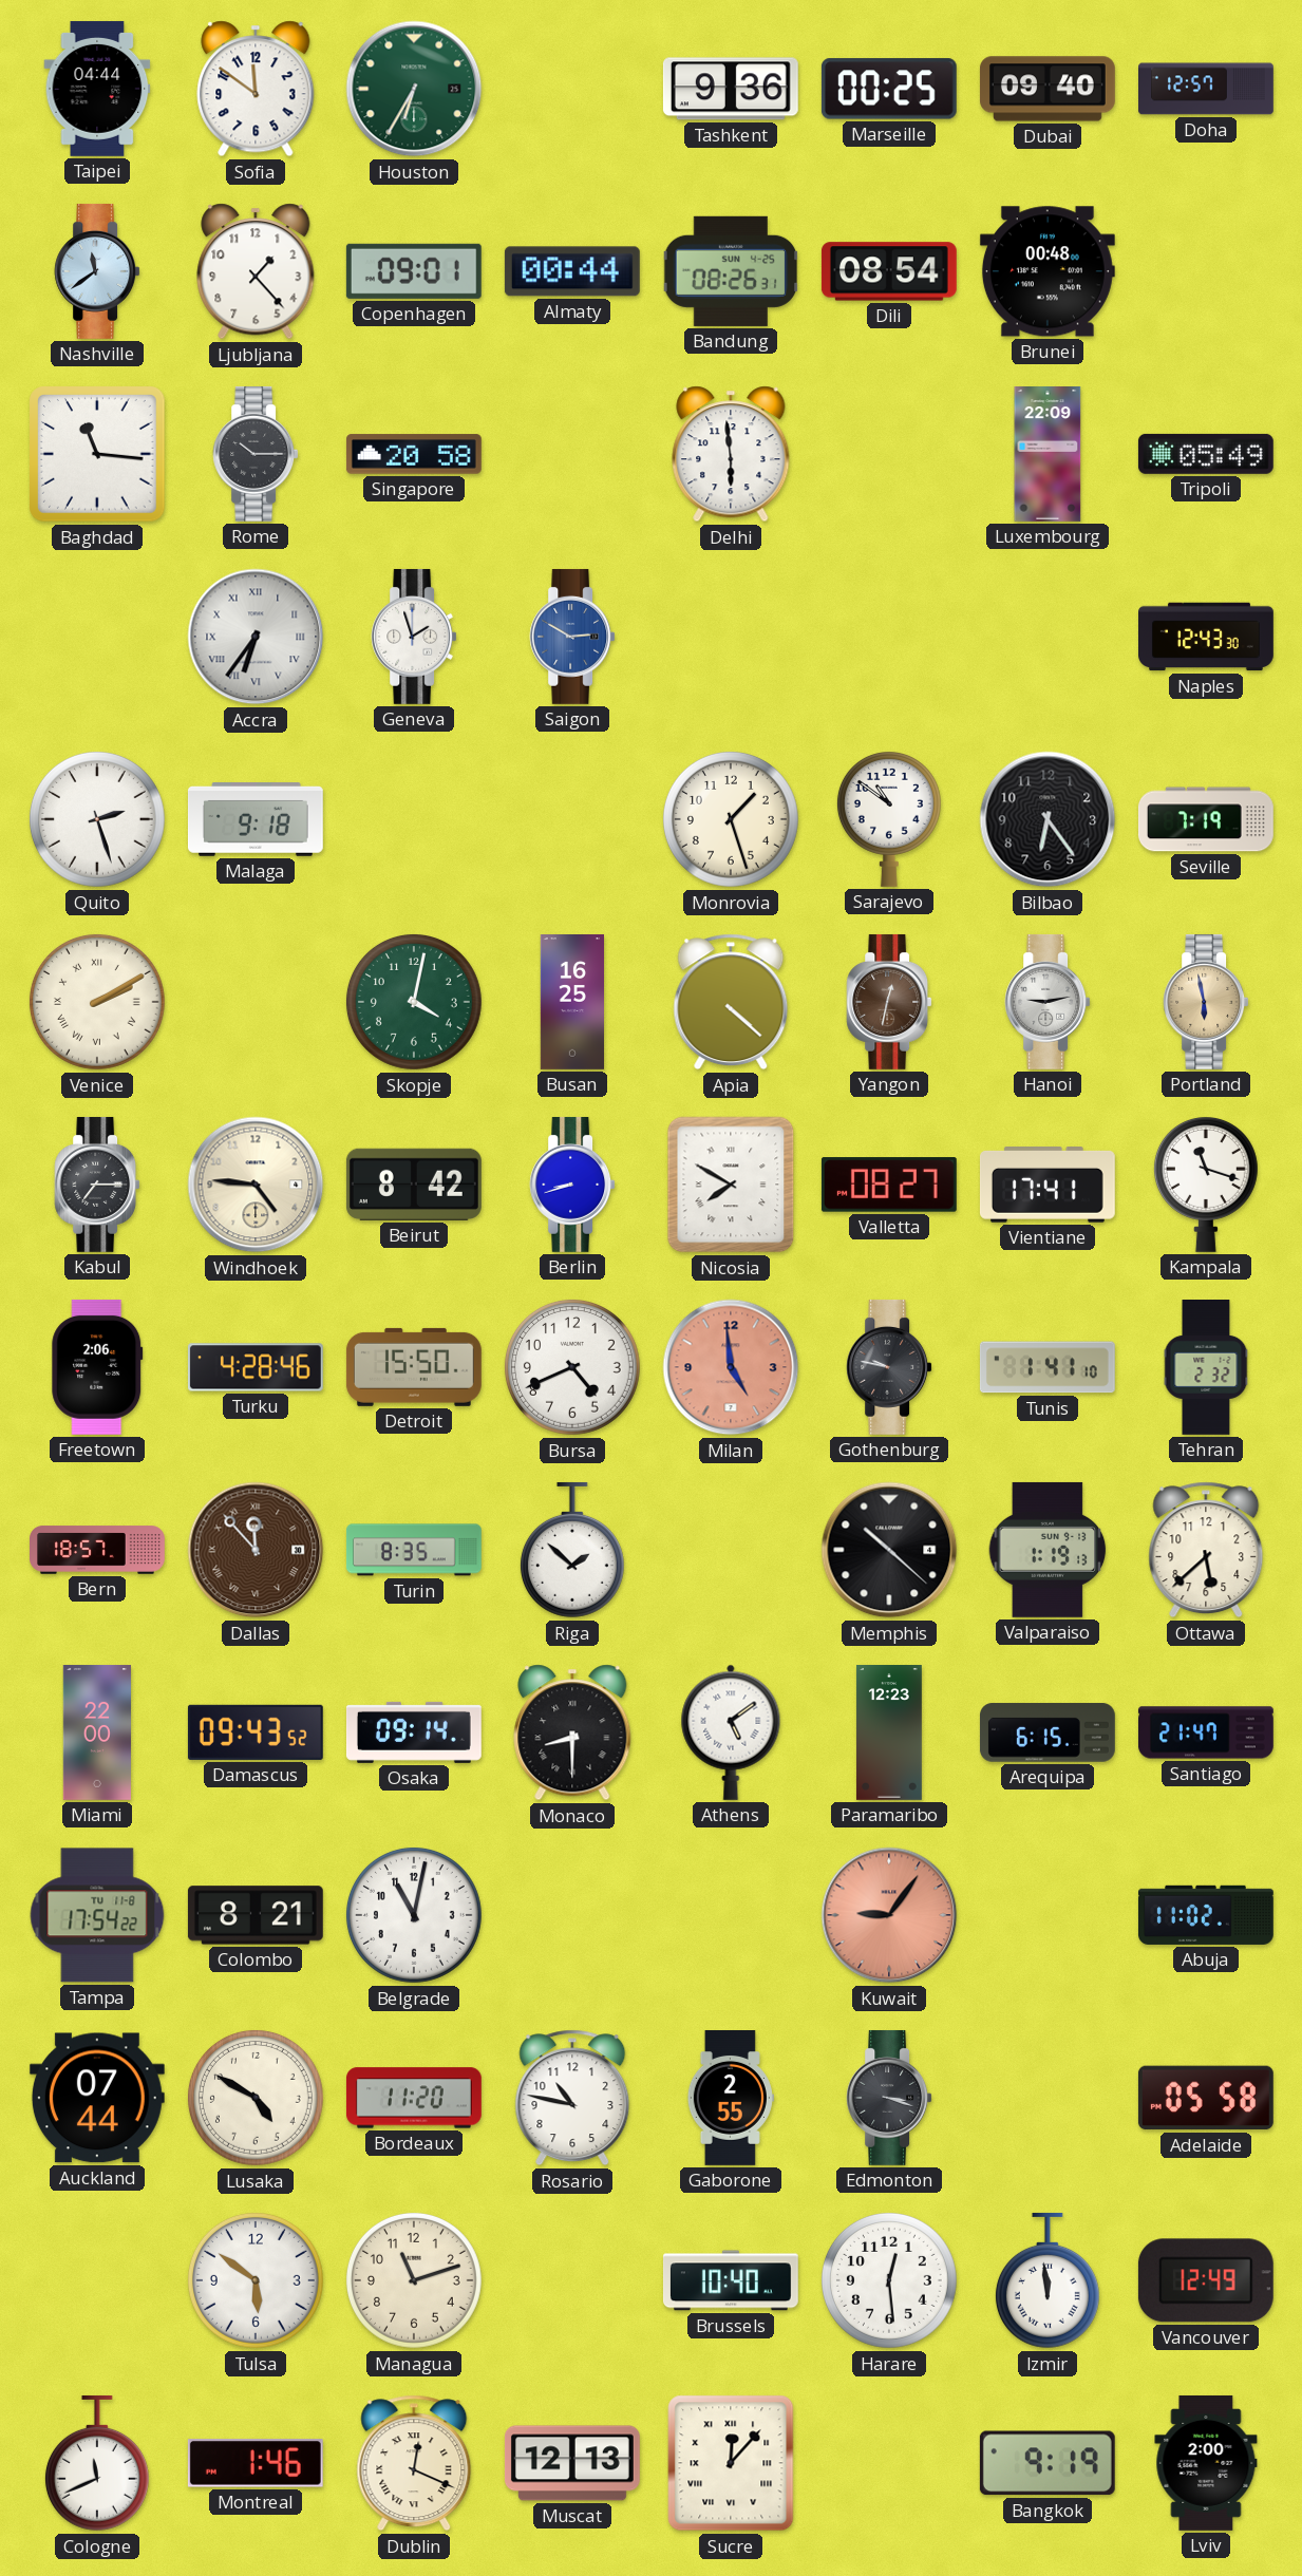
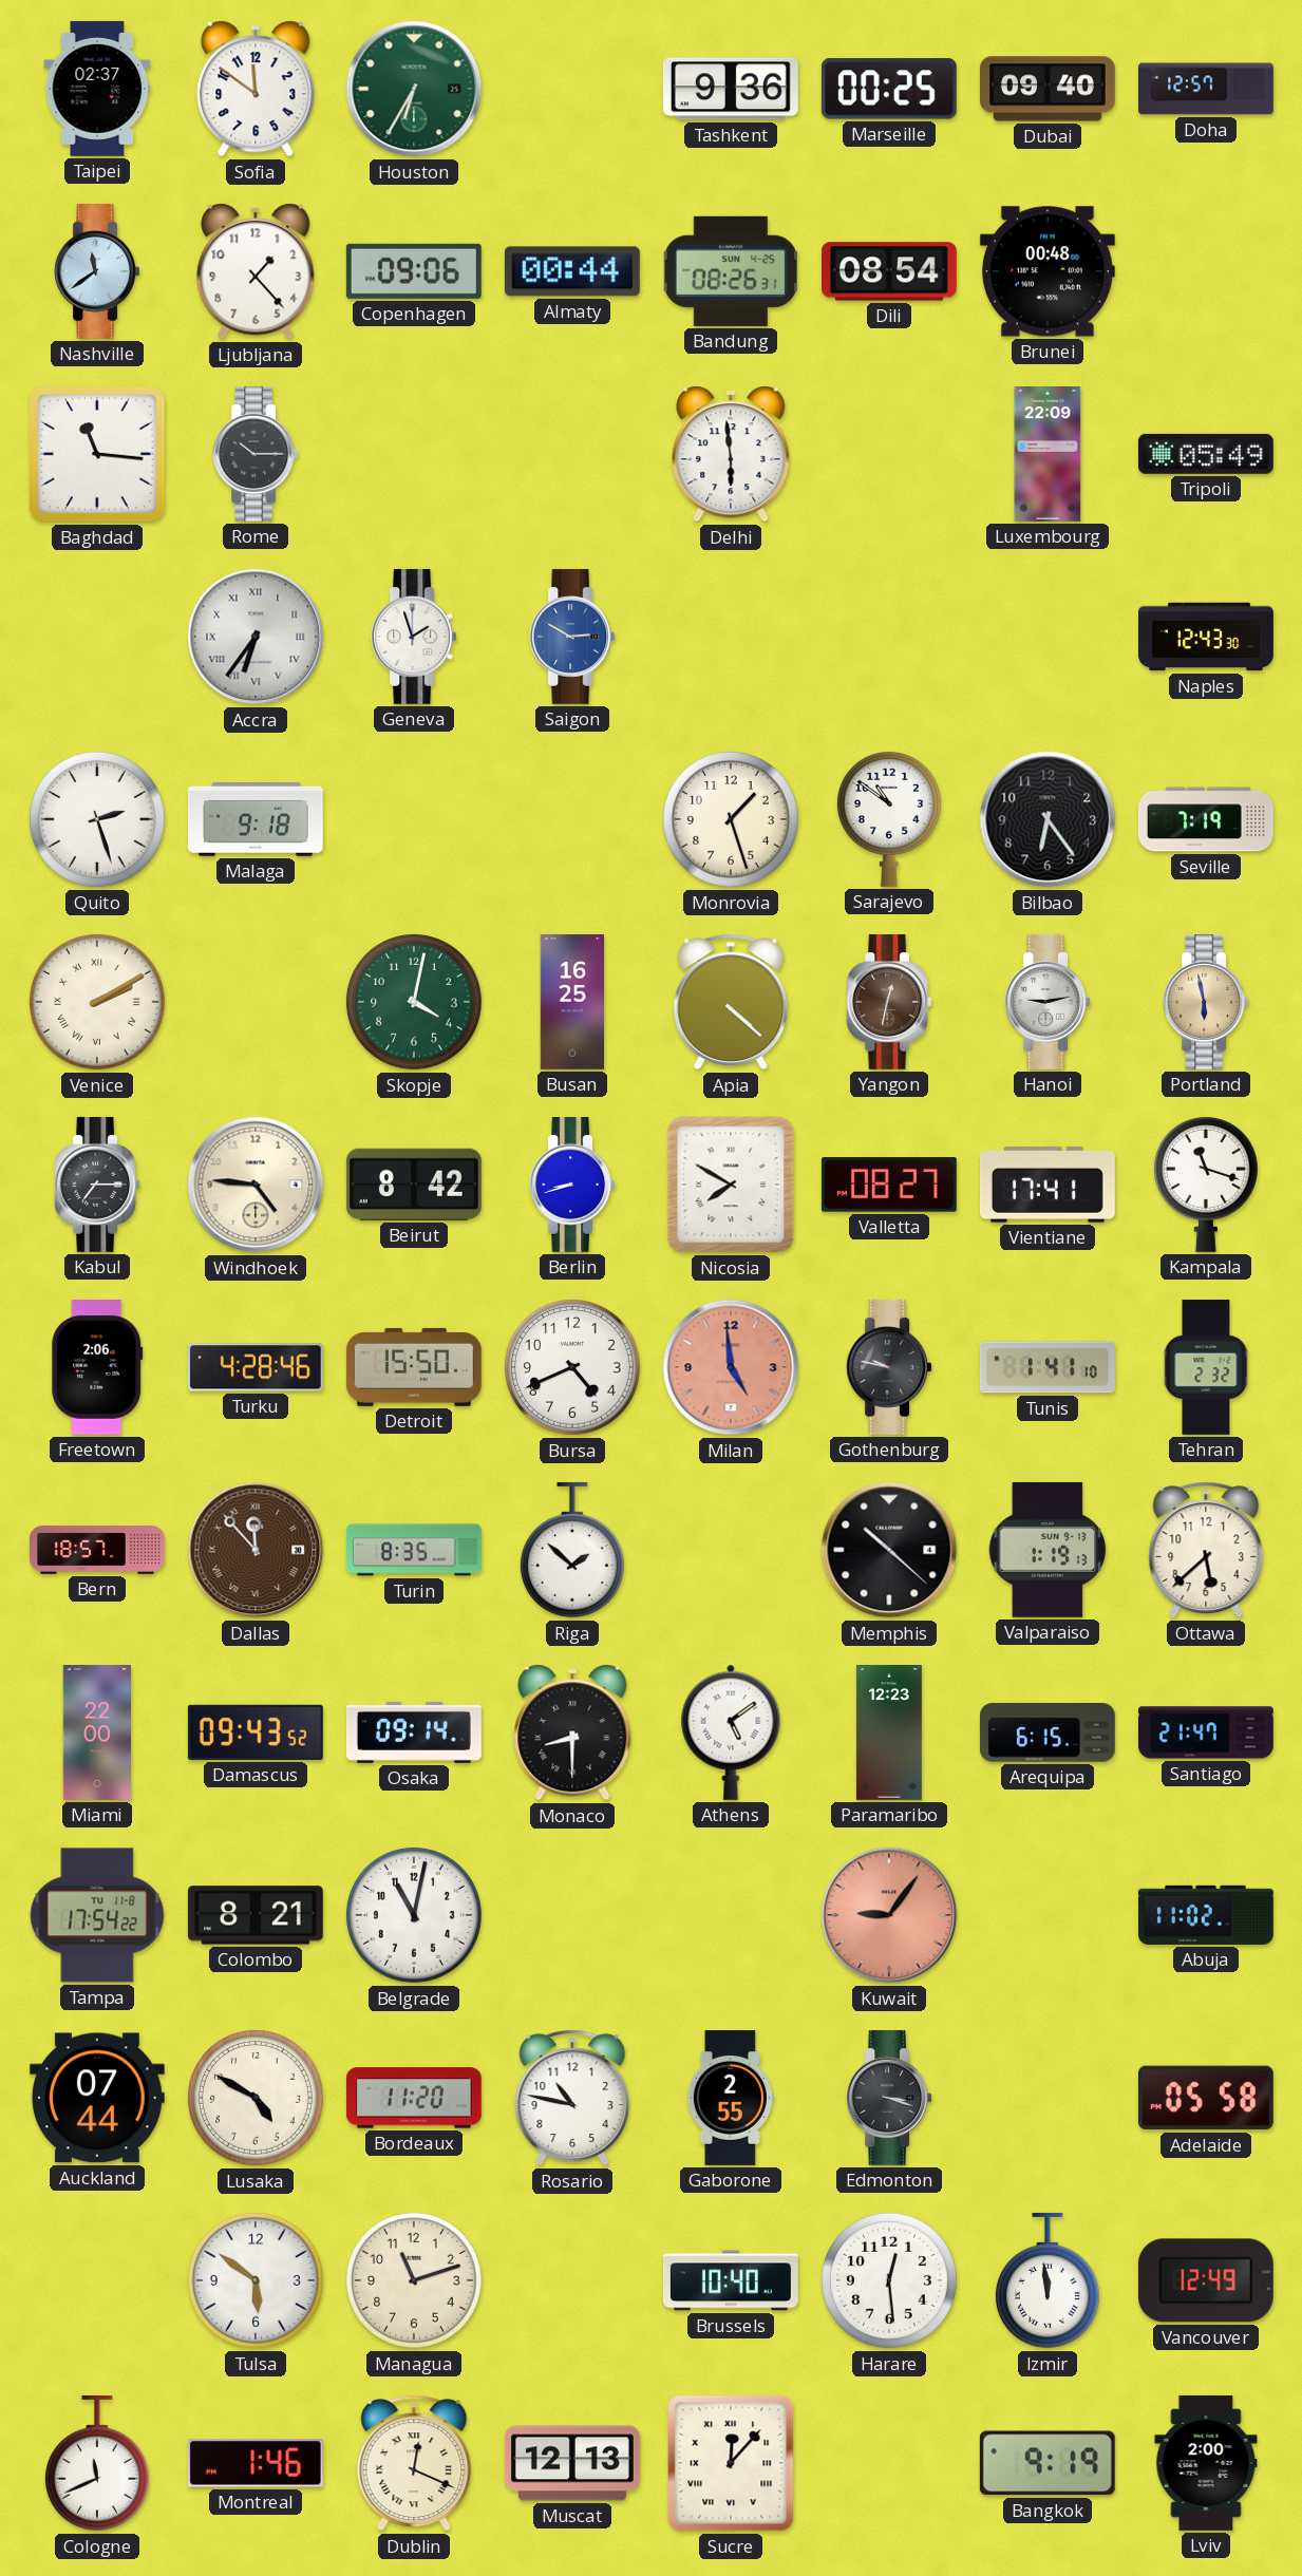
Taipei: 04:44 -> 02:37 (97, 89)
Copenhagen: 09:01 -> 09:06 (414, 271)
Singapore: 20:58 -> none (414, 454)
